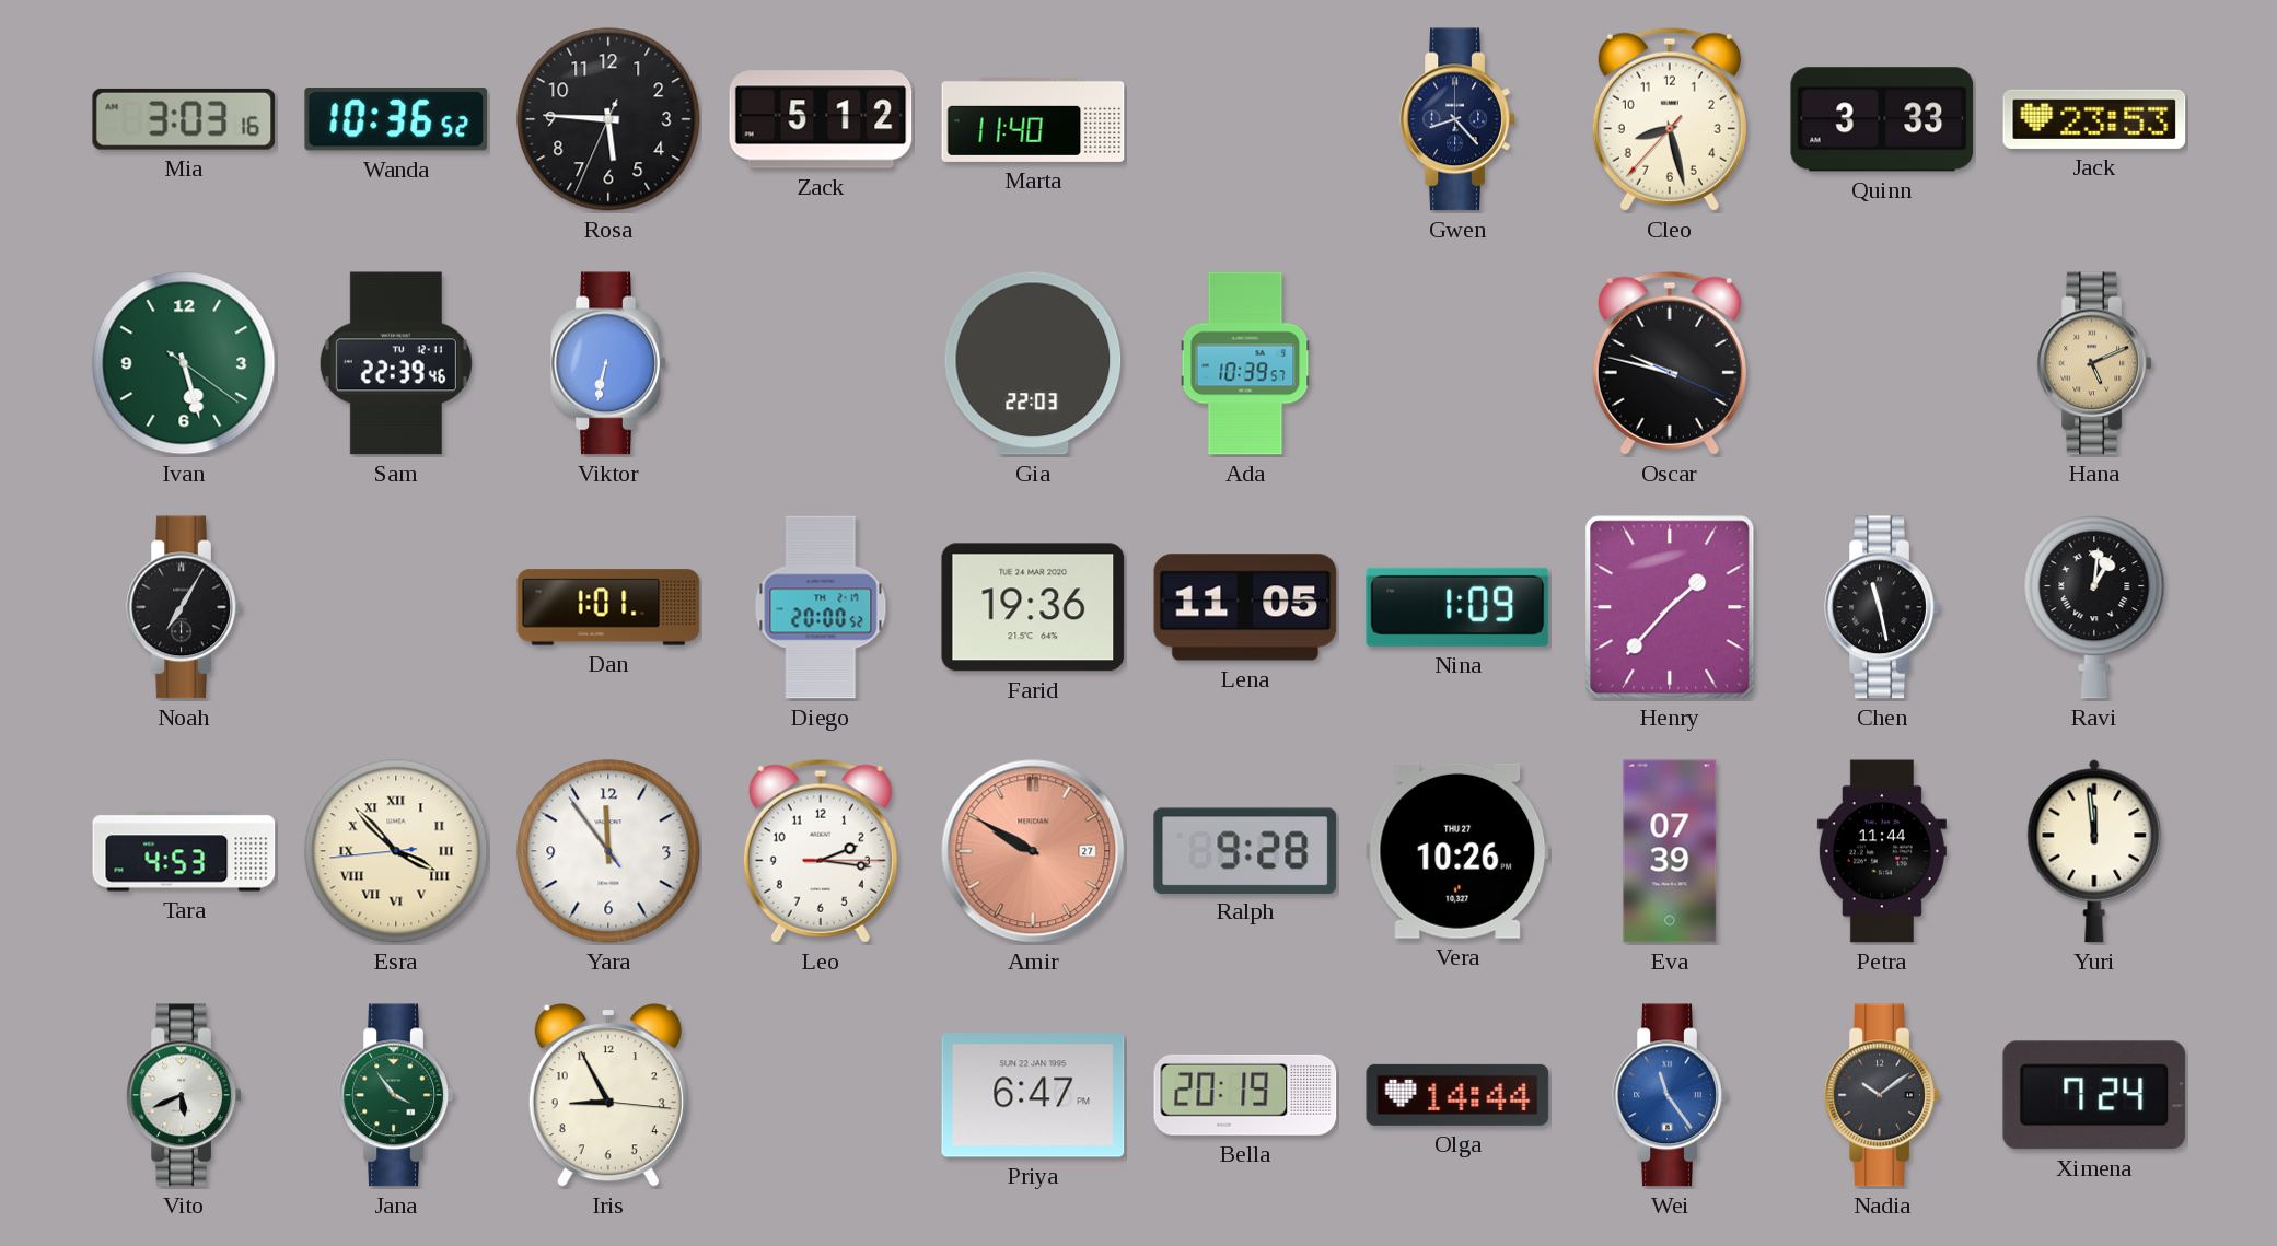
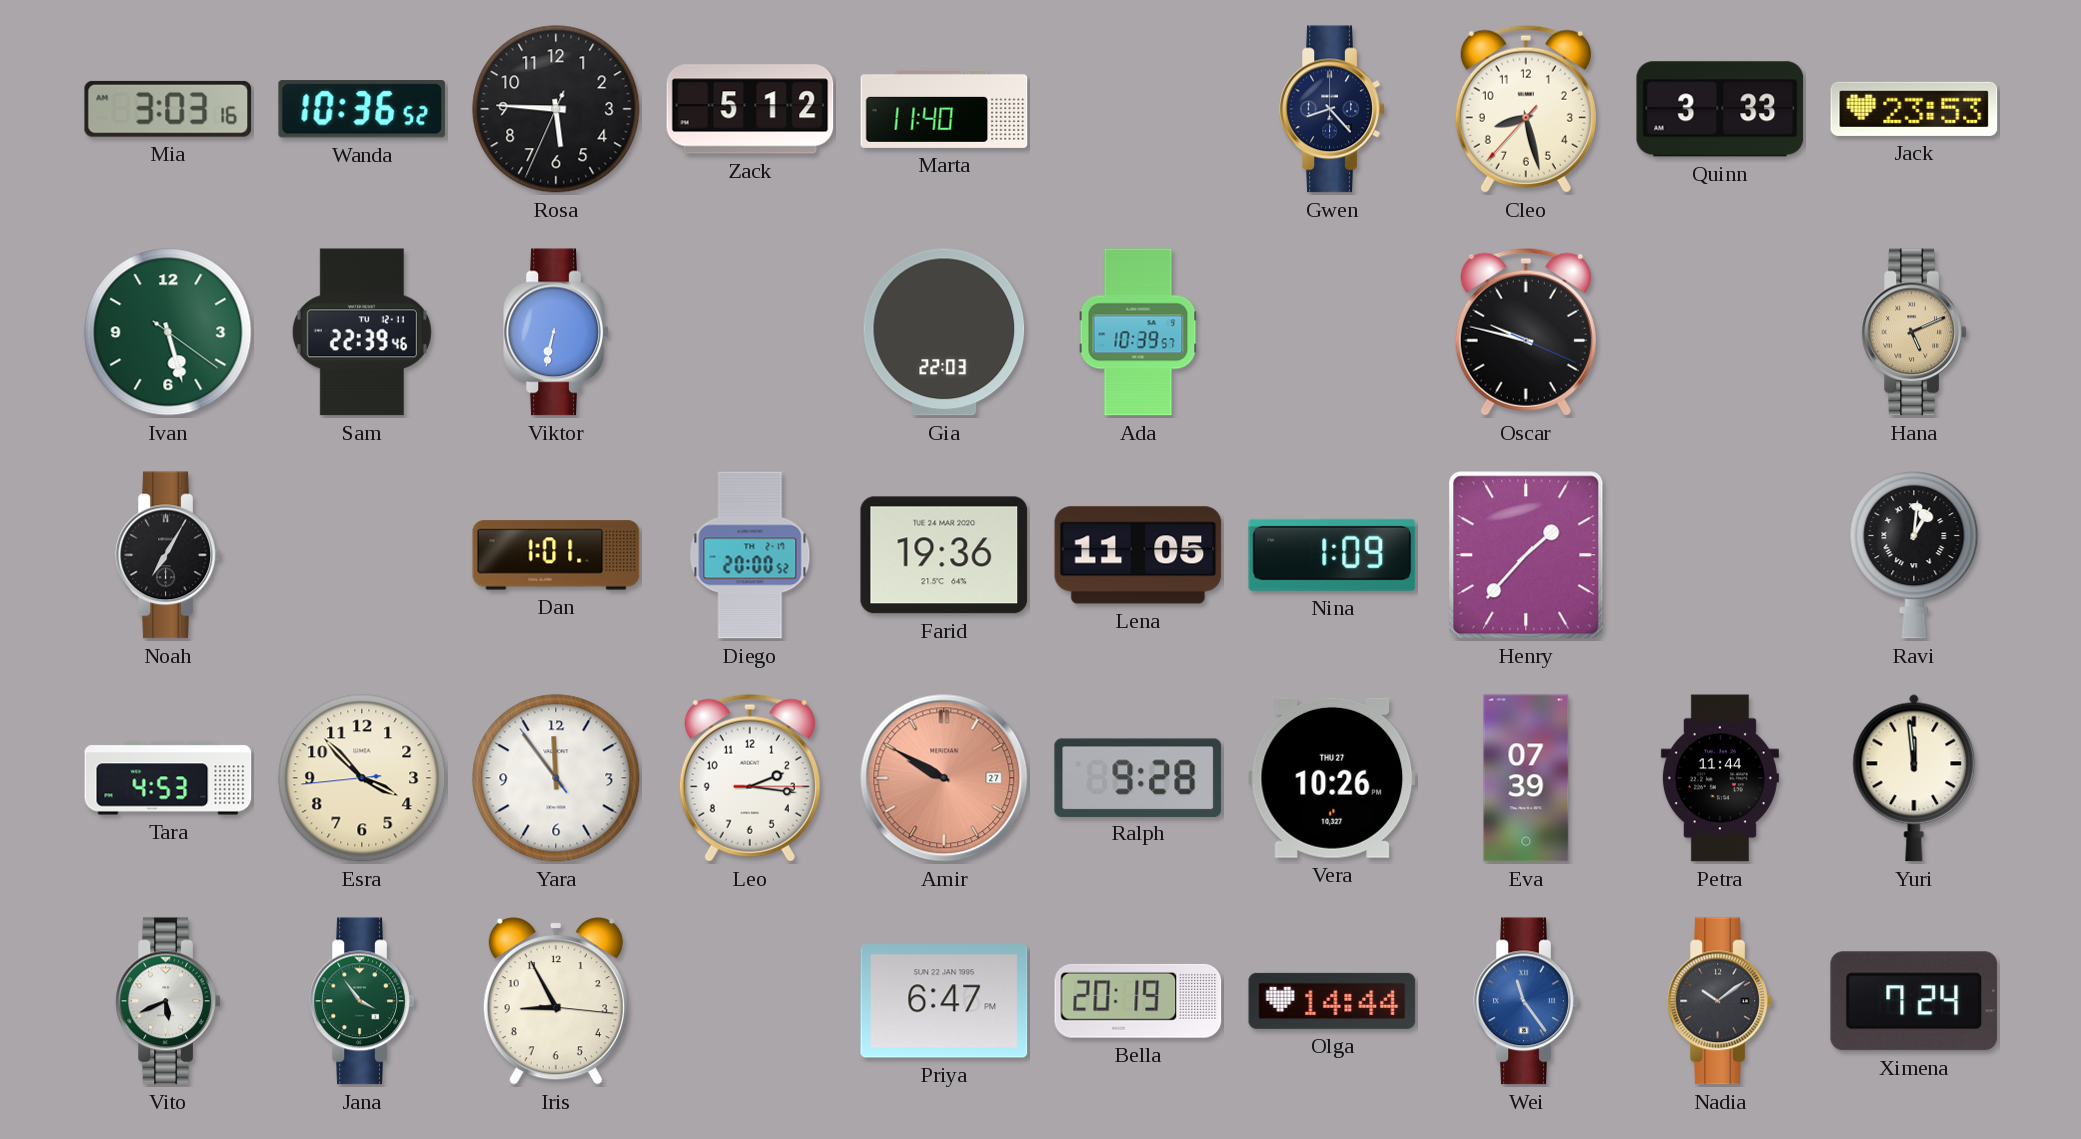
Chen: 11:28 -> none (1882, 607)
Esra numerals: Roman -> Arabic (362, 778)
